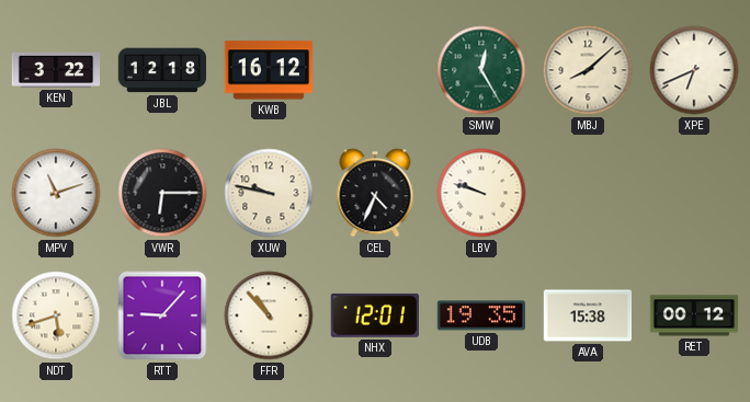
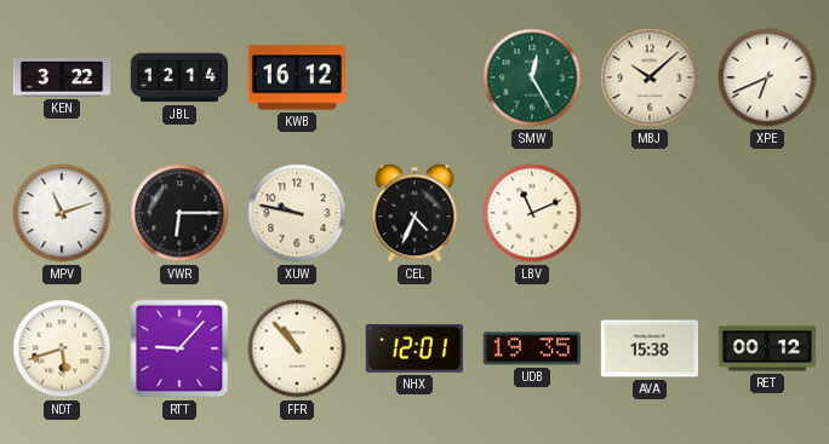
JBL: 12:18 -> 12:14 (179, 77)
MBJ: 8:08 -> 10:08 (650, 77)
LBV: 9:48 -> 11:11 (532, 213)
